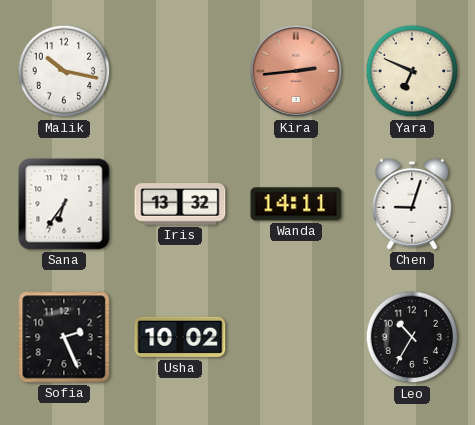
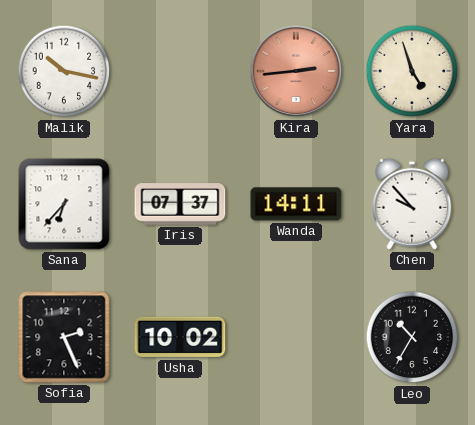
Yara: 6:49 -> 4:57 (412, 71)
Sana: 6:36 -> 6:37 (64, 204)
Iris: 13:32 -> 07:37 (180, 204)
Chen: 9:03 -> 9:53 (412, 204)
